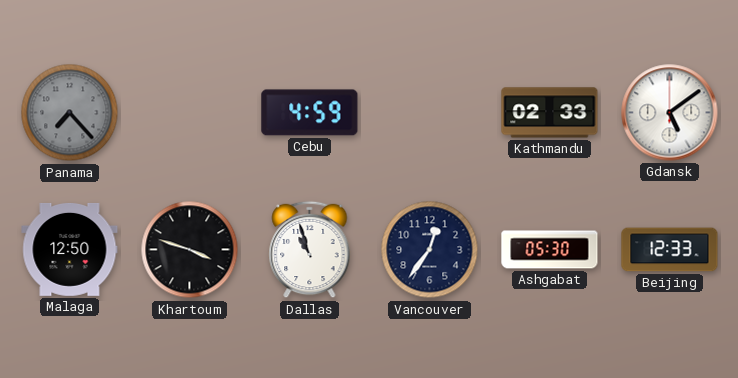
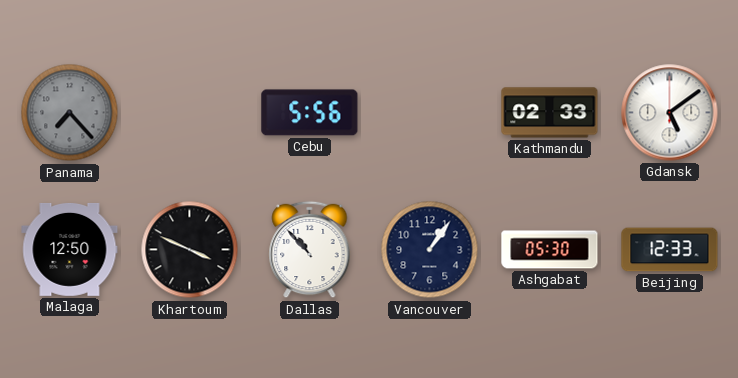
Cebu: 4:59 -> 5:56 (310, 113)
Khartoum: 3:48 -> 3:49 (190, 250)
Dallas: 10:57 -> 10:53 (310, 250)
Vancouver: 12:36 -> 1:06 (430, 250)
